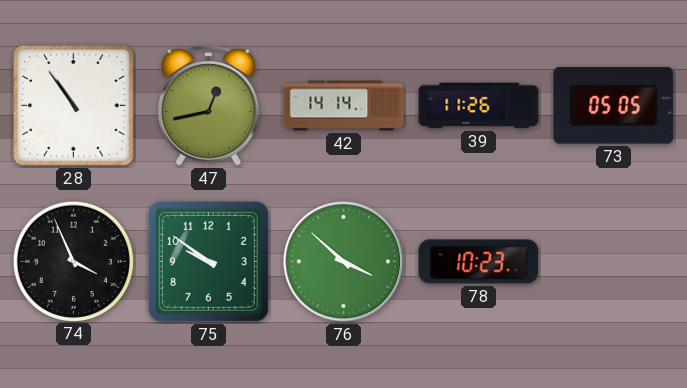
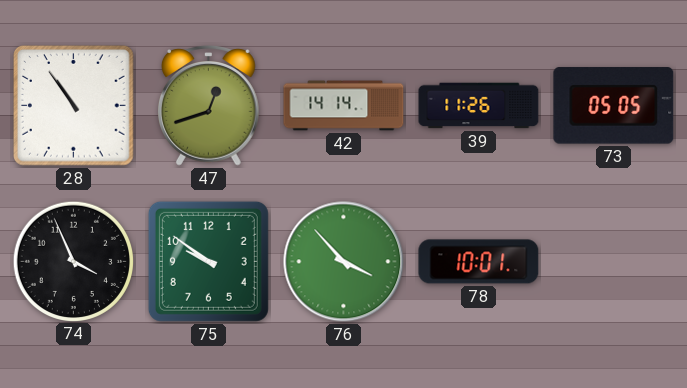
47: 12:43 -> 12:42 (209, 106)
76: 3:52 -> 3:53 (344, 262)
78: 10:23 -> 10:01 (479, 262)
